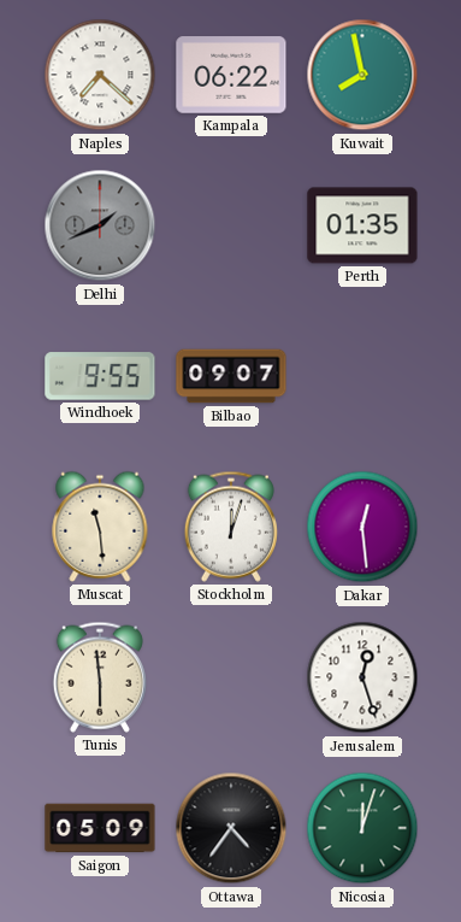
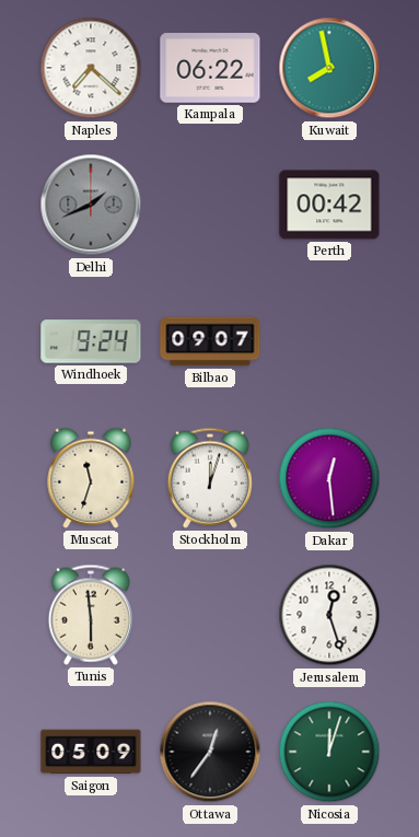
Perth: 01:35 -> 00:42 (329, 205)
Windhoek: 9:55 -> 9:24 (91, 341)
Muscat: 11:29 -> 11:33 (91, 478)
Ottawa: 4:36 -> 12:36 (210, 752)
